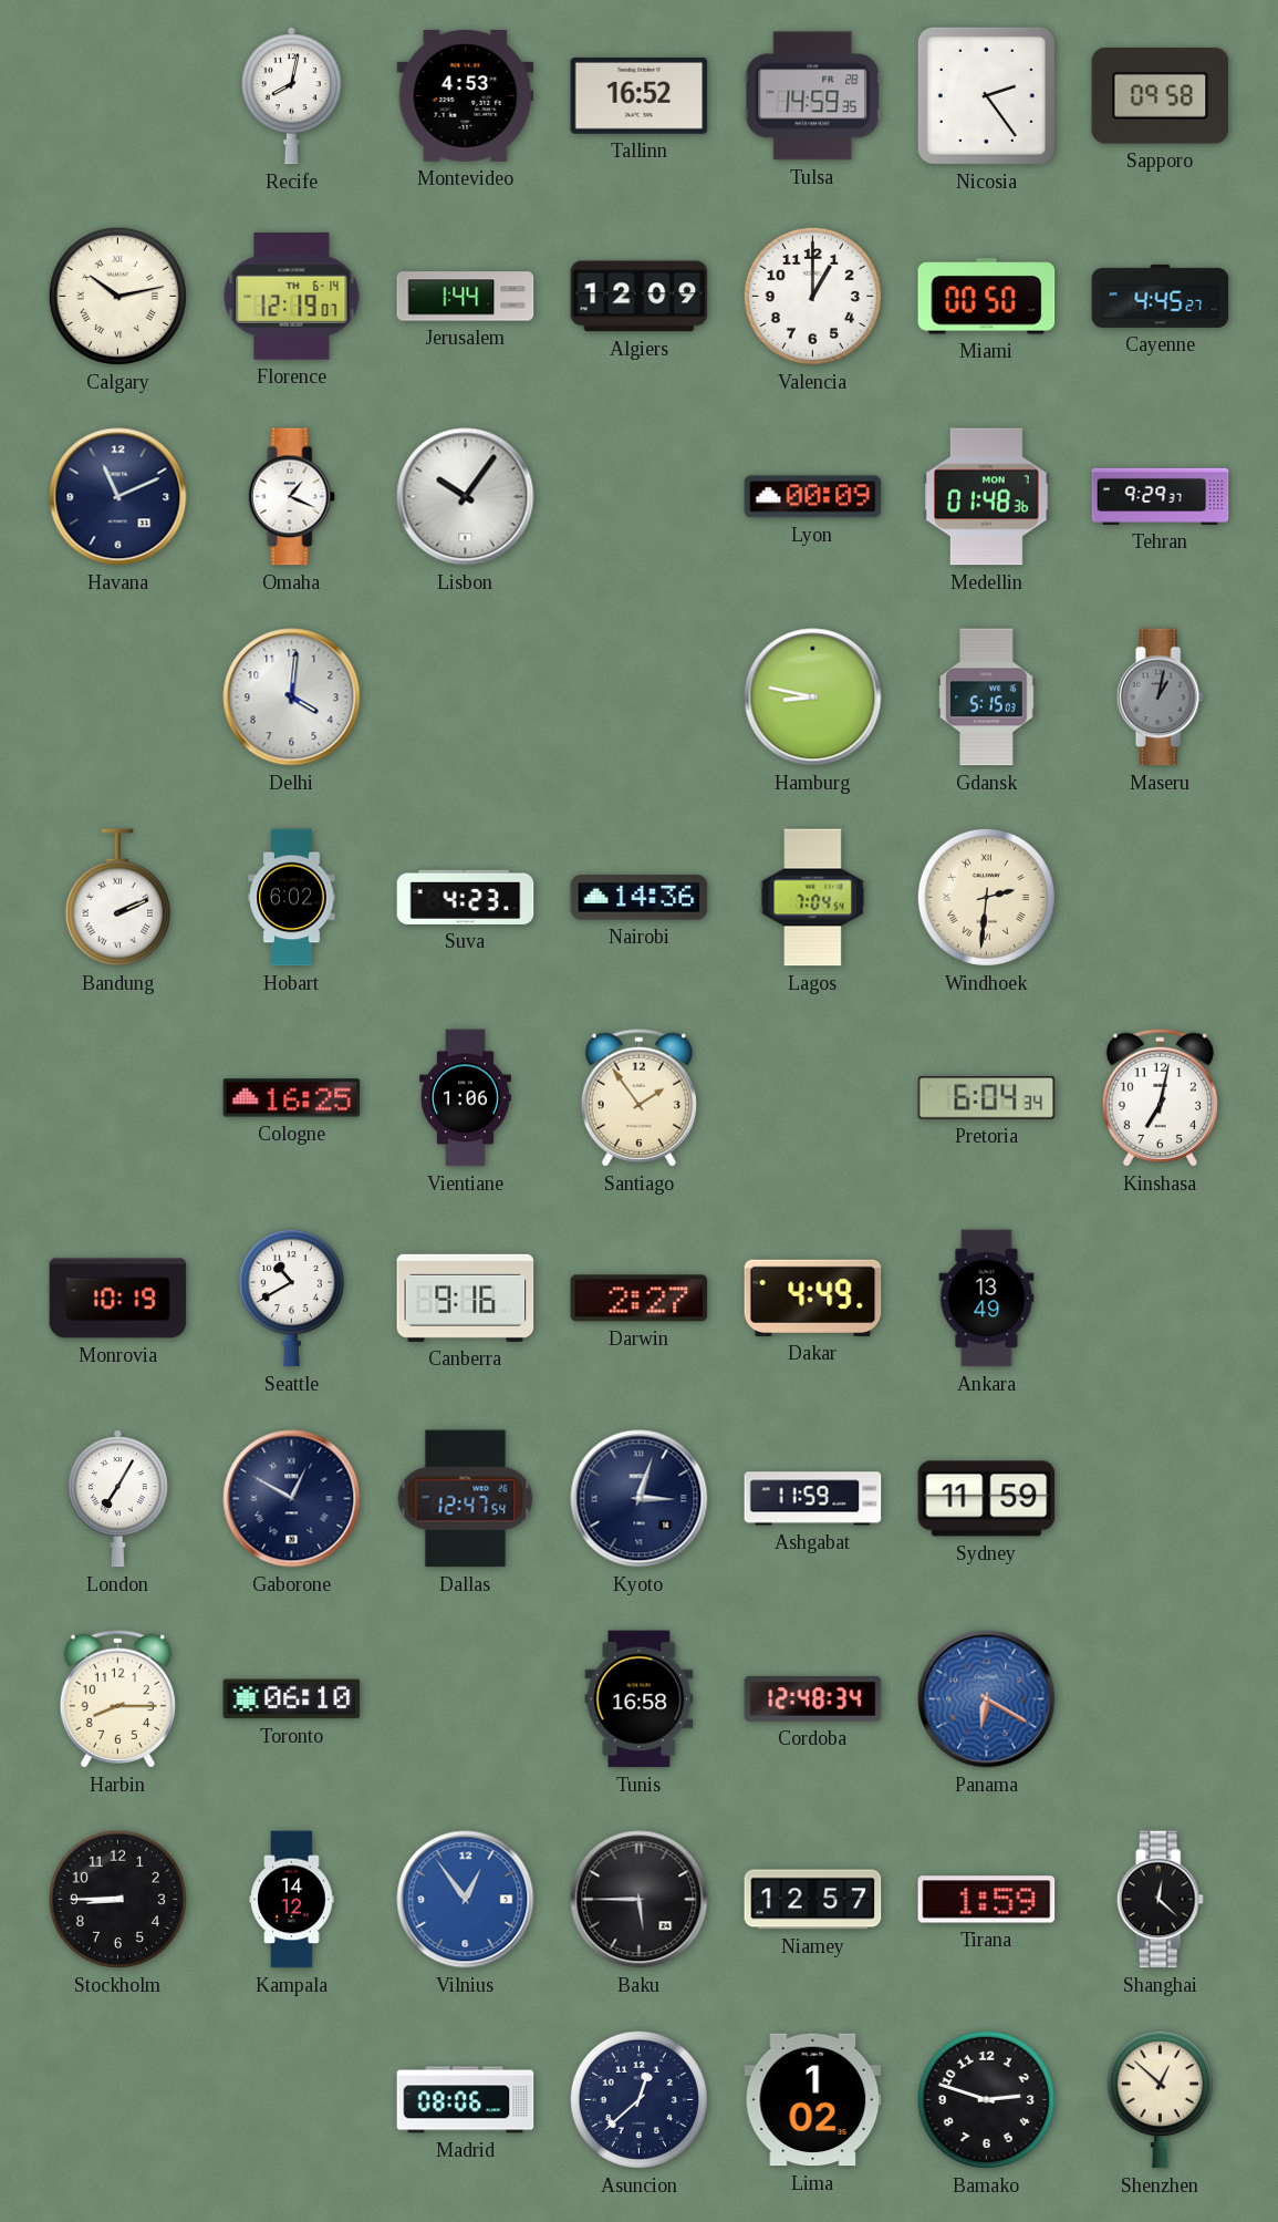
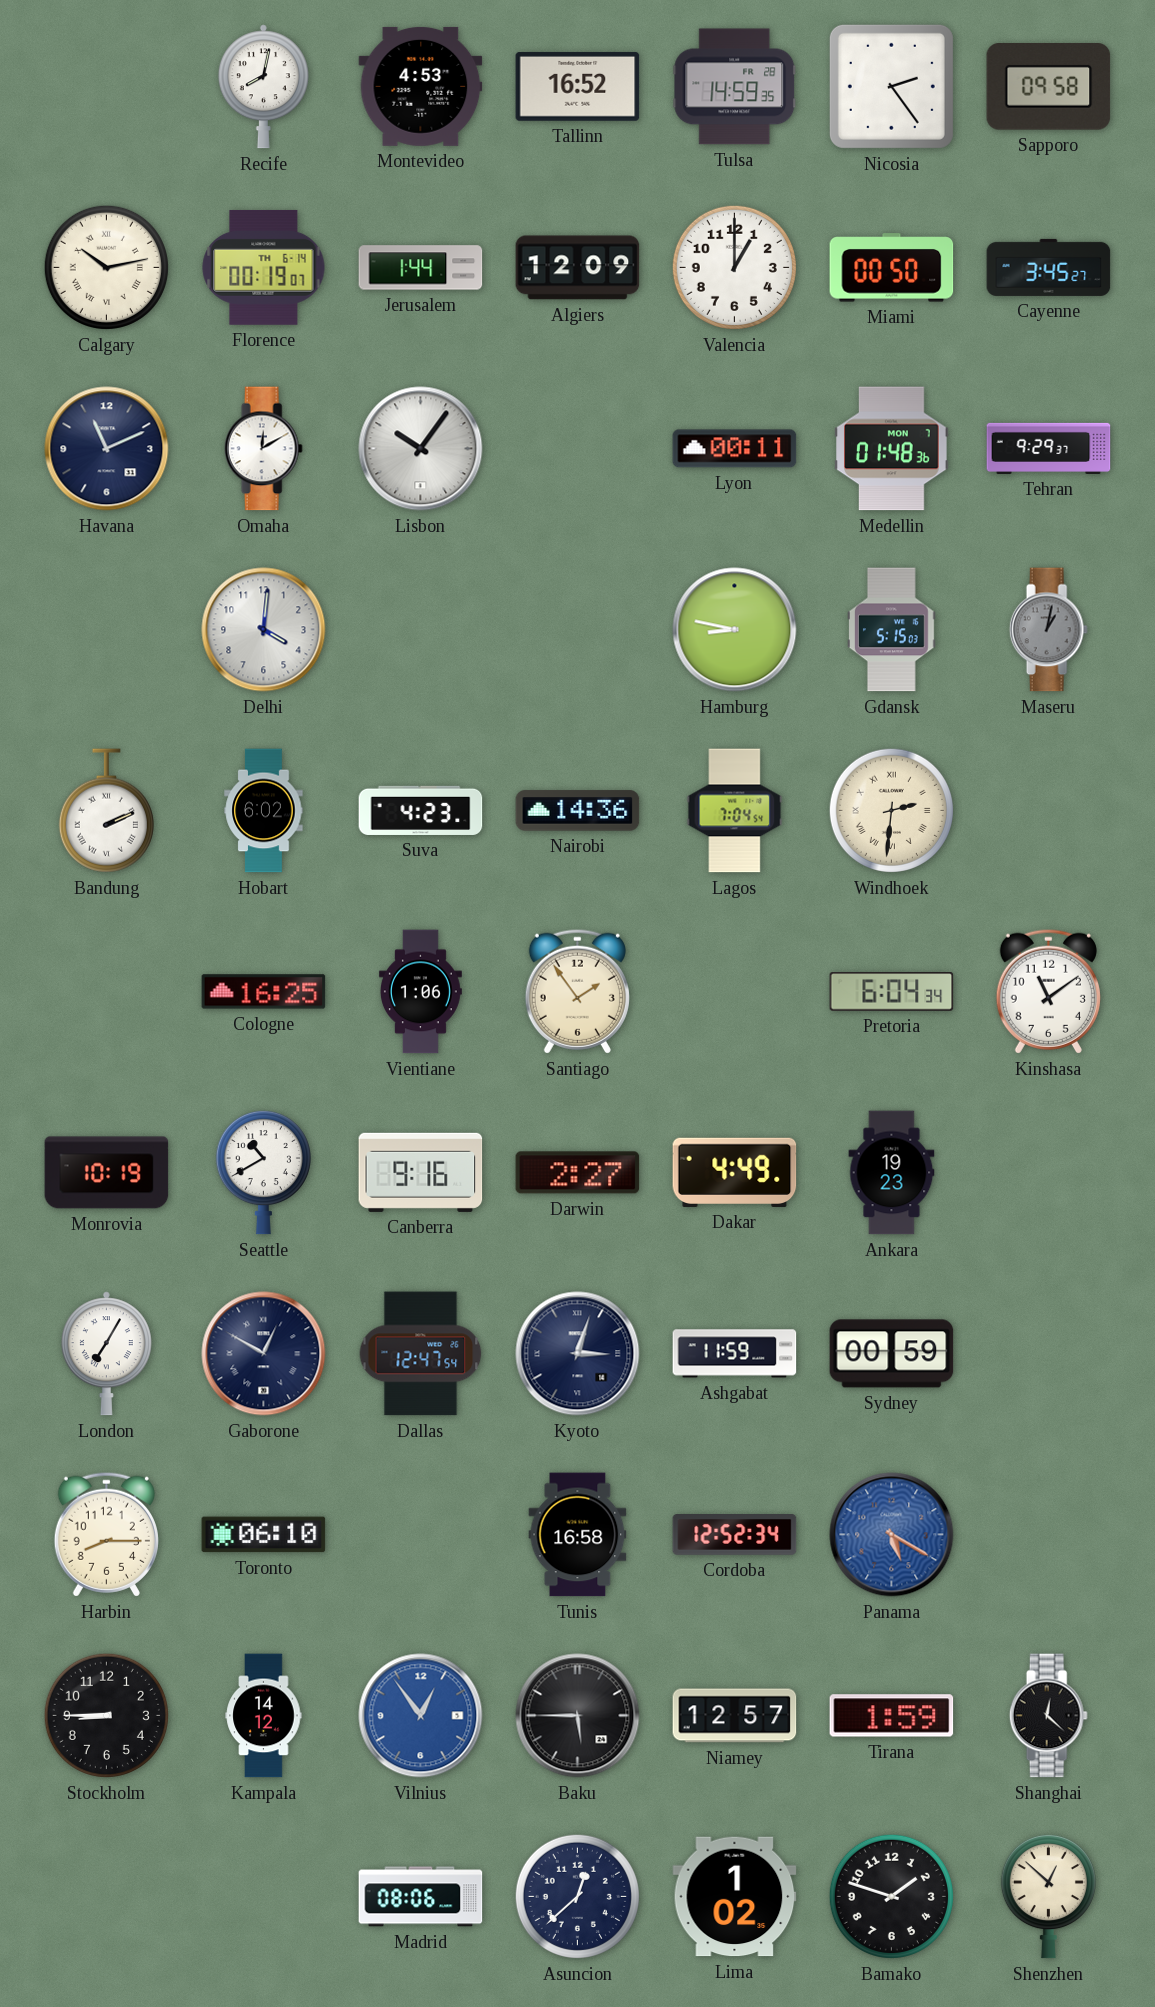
Florence: 12:19 -> 00:19 (264, 267)
Cayenne: 4:45 -> 3:45 (1049, 267)
Omaha: 1:19 -> 12:10 (263, 449)
Lyon: 00:09 -> 00:11 (735, 449)
Kinshasa: 7:02 -> 11:09 (1048, 991)
Ankara: 13:49 -> 19:23 (892, 1173)
Sydney: 11:59 -> 00:59 (892, 1354)
Cordoba: 12:48 -> 12:52 (735, 1535)
Panama: 6:20 -> 5:20 (892, 1535)
Bamako: 2:48 -> 1:48 (891, 1896)
